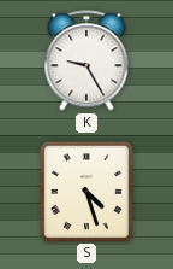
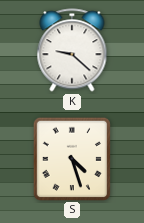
K: 9:25 -> 9:22 (72, 50)
